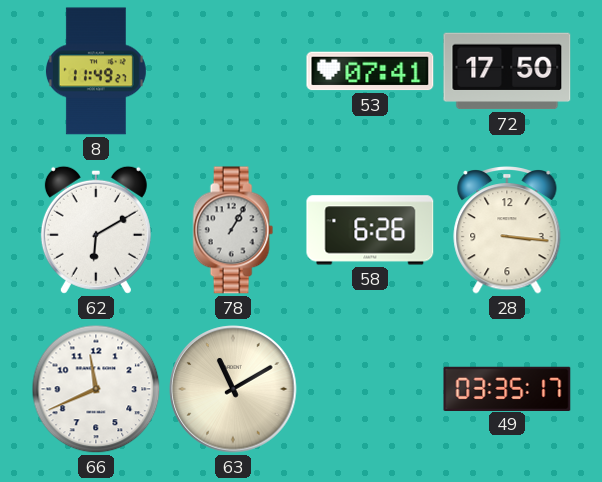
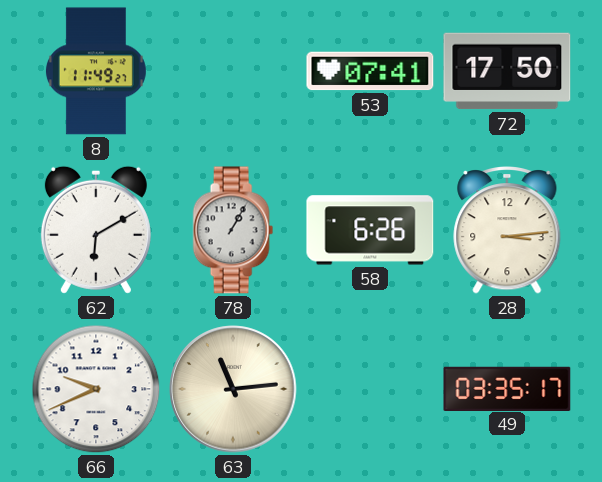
28: 3:16 -> 3:14 (507, 231)
66: 11:41 -> 9:41 (96, 389)
63: 11:10 -> 11:14 (233, 389)
